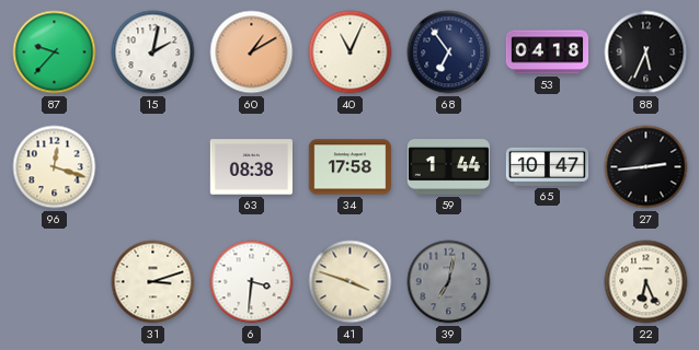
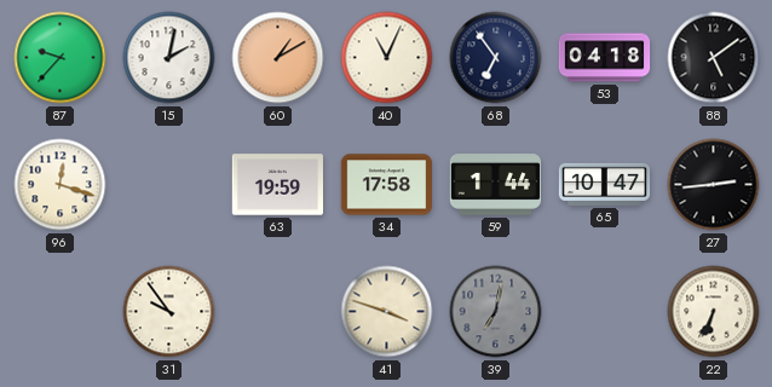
88: 5:34 -> 5:09 (714, 58)
63: 08:38 -> 19:59 (277, 185)
31: 3:12 -> 9:54 (169, 312)
6: 3:31 -> none (252, 282)
22: 6:26 -> 6:34 (714, 312)
